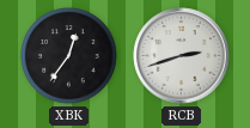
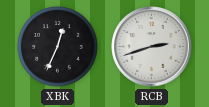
XBK: 12:36 -> 12:34 (58, 47)
